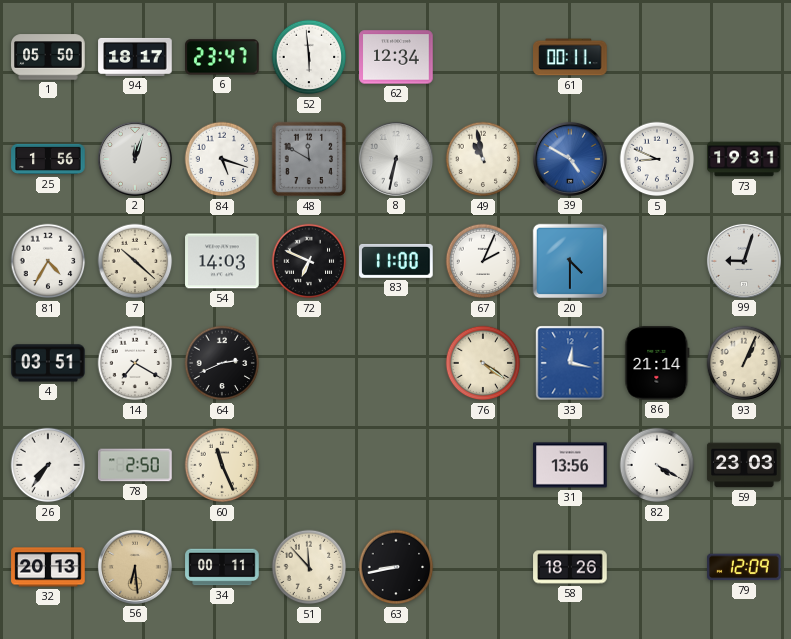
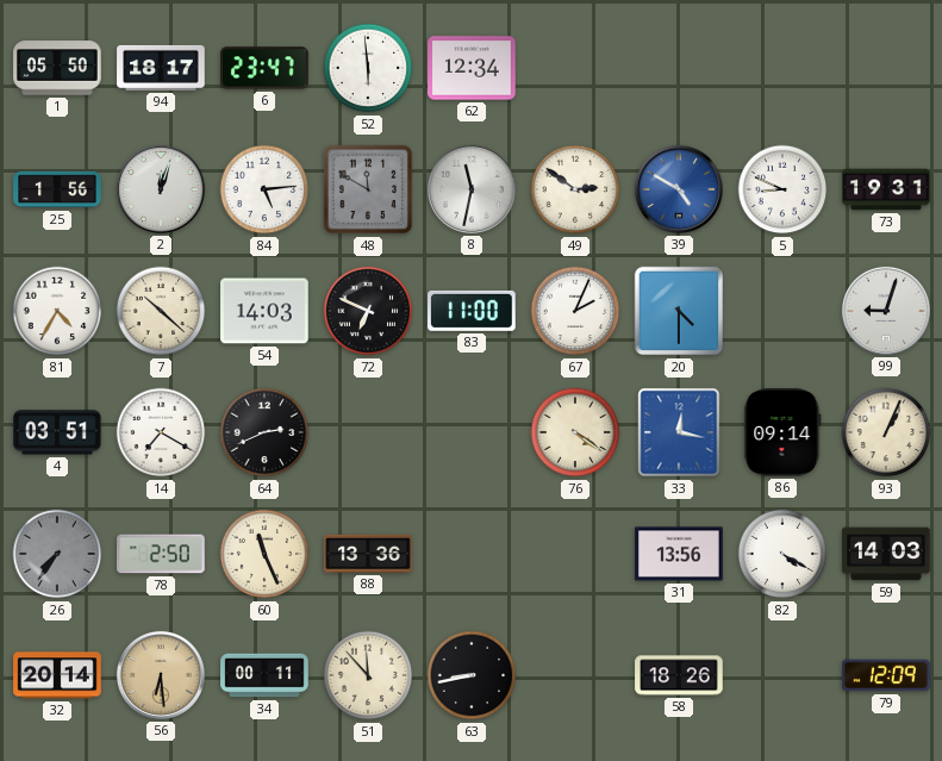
61: 00:11 -> none (570, 57)
84: 5:18 -> 5:14 (264, 189)
8: 6:32 -> 11:32 (472, 189)
49: 10:58 -> 2:51 (575, 189)
86: 21:14 -> 09:14 (782, 432)
26 dial: white -> grey (57, 554)
88: none -> 13:36 (368, 554)
59: 23:03 -> 14:03 (886, 554)
32: 20:13 -> 20:14 (57, 675)
